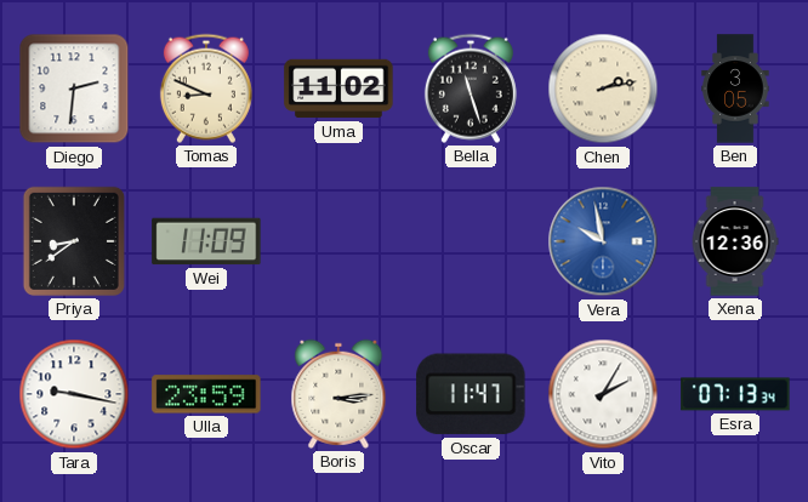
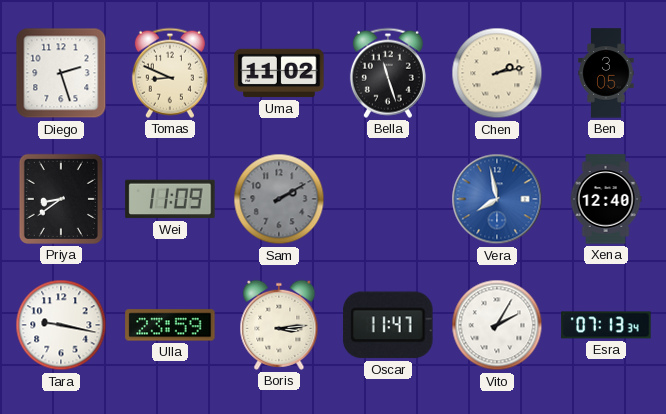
Diego: 2:31 -> 2:27 (61, 73)
Sam: none -> 2:10 (279, 199)
Vera: 9:58 -> 7:58 (497, 199)
Xena: 12:36 -> 12:40 (606, 199)
